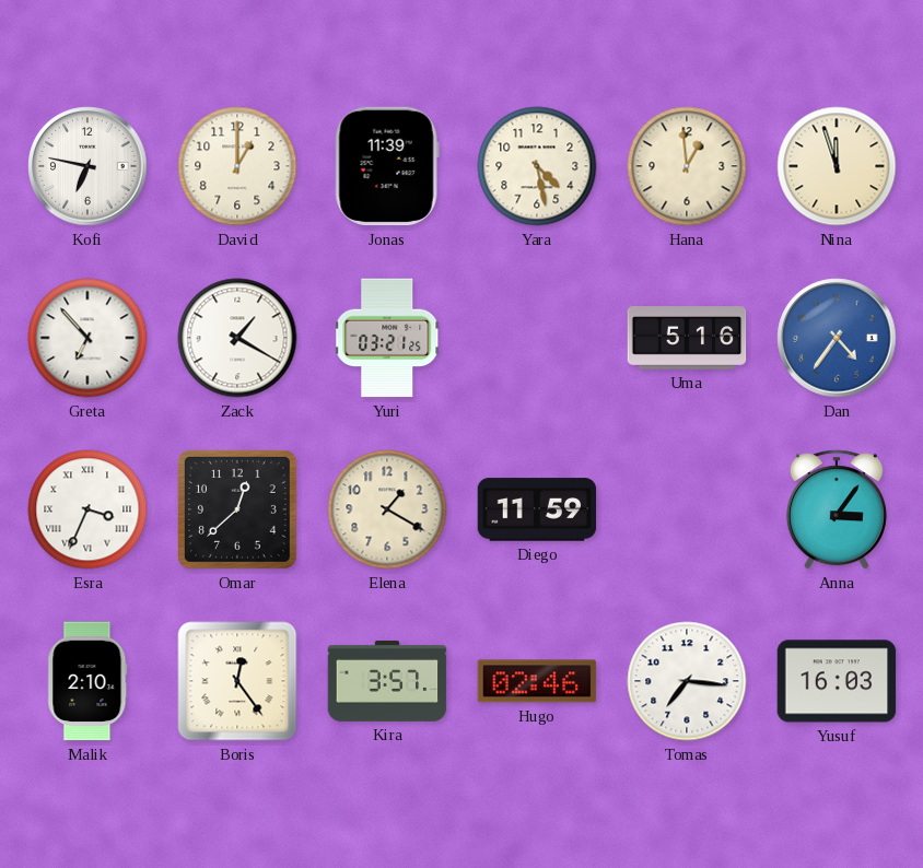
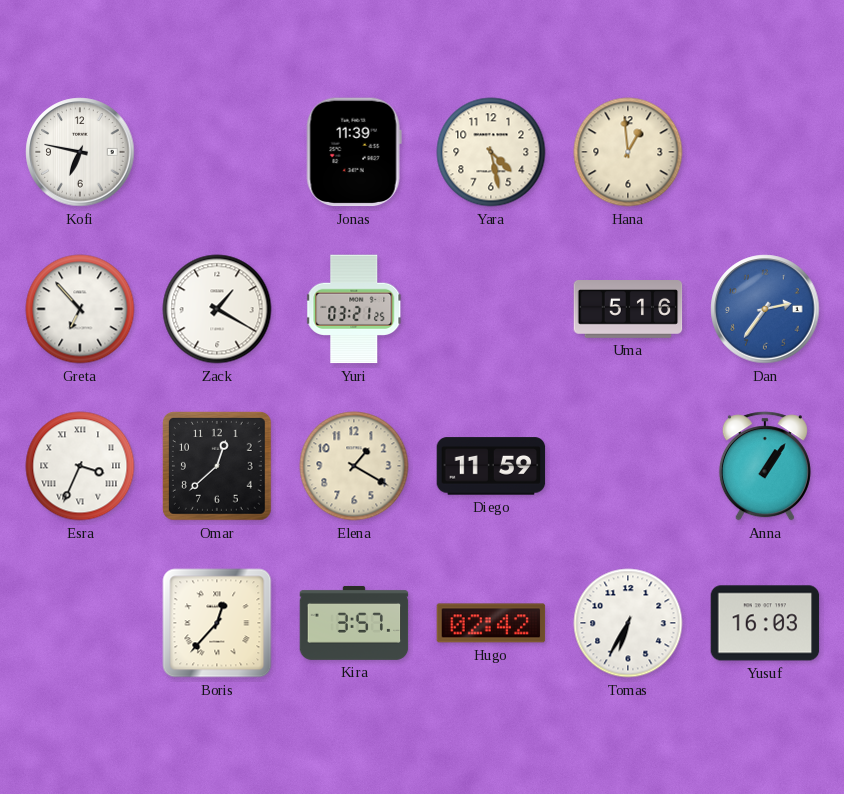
David: 1:00 -> none (237, 166)
Nina: 11:57 -> none (837, 166)
Dan: 4:36 -> 2:36 (765, 309)
Anna: 3:06 -> 1:06 (765, 466)
Malik: 2:10 -> none (87, 681)
Boris: 12:24 -> 12:37 (217, 623)
Hugo: 02:46 -> 02:42 (491, 623)
Tomas: 7:16 -> 6:35 (628, 623)
